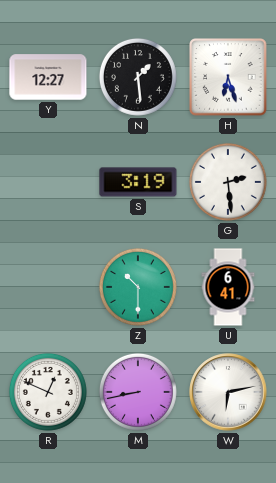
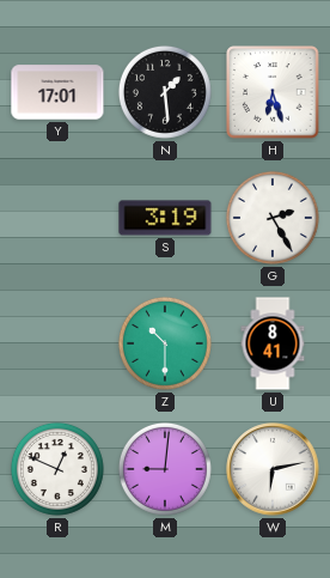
Y: 12:27 -> 17:01 (57, 92)
G: 2:29 -> 2:25 (273, 218)
U: 6:41 -> 8:41 (273, 343)
M: 8:43 -> 9:01 (165, 469)
